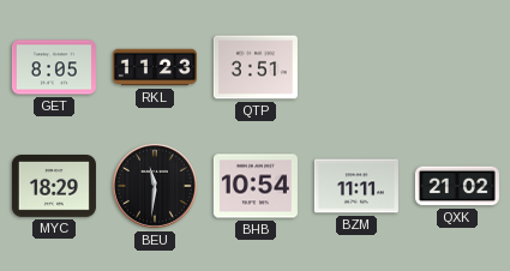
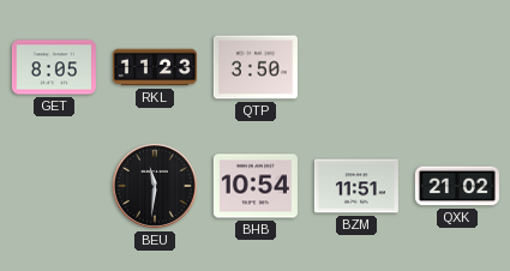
QTP: 3:51 -> 3:50 (256, 67)
MYC: 18:29 -> none (54, 187)
BZM: 11:11 -> 11:51 (356, 186)
